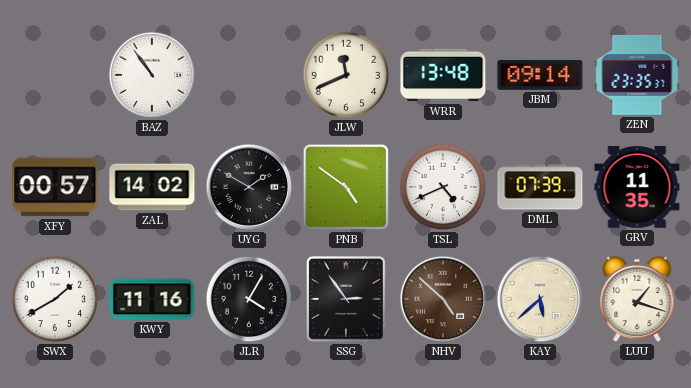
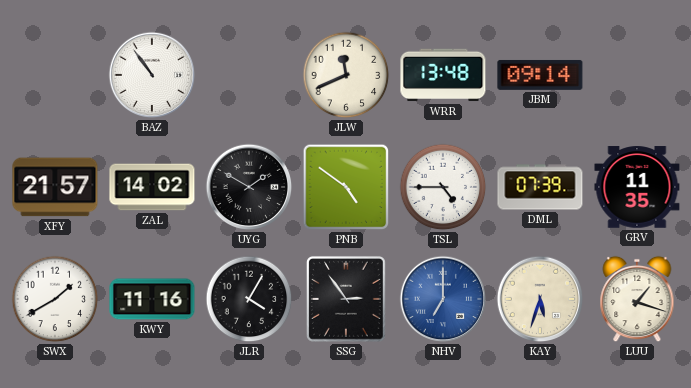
ZEN: 23:35 -> none (637, 75)
XFY: 00:57 -> 21:57 (55, 187)
TSL: 4:41 -> 4:45 (443, 187)
NHV: 4:52 -> 7:00 (443, 299)
NHV dial: brown -> blue (443, 299)
KAY: 5:38 -> 5:33 (540, 299)
